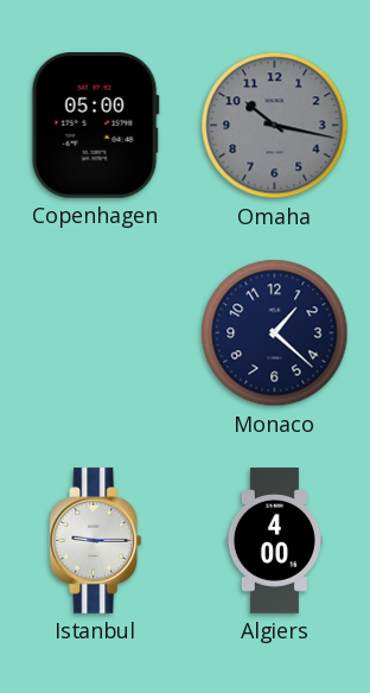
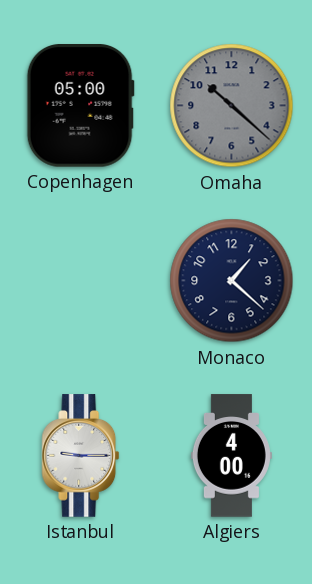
Omaha: 10:17 -> 10:22 (232, 106)
